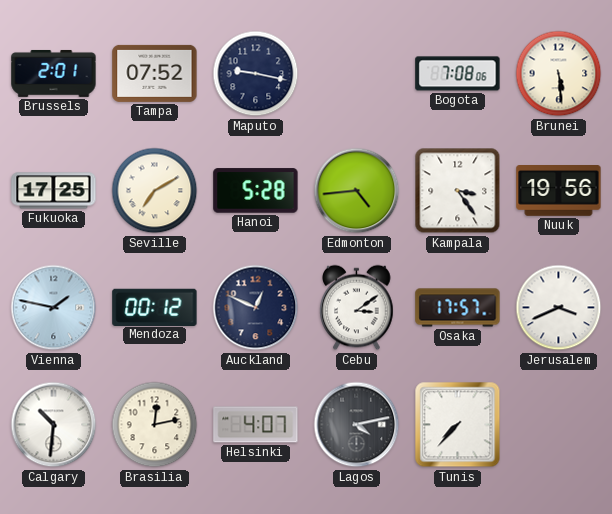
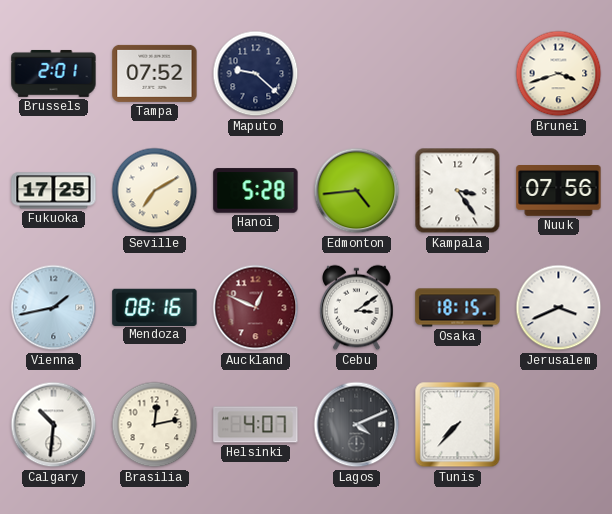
Maputo: 9:17 -> 9:22 (256, 74)
Bogota: 7:08 -> none (458, 74)
Brunei: 5:29 -> 3:42 (559, 74)
Nuuk: 19:56 -> 07:56 (559, 191)
Vienna: 1:47 -> 1:43 (54, 308)
Mendoza: 00:12 -> 08:16 (155, 307)
Auckland dial: navy -> burgundy (256, 308)
Osaka: 17:57 -> 18:15 (458, 308)
Lagos: 4:13 -> 4:11 (357, 425)
